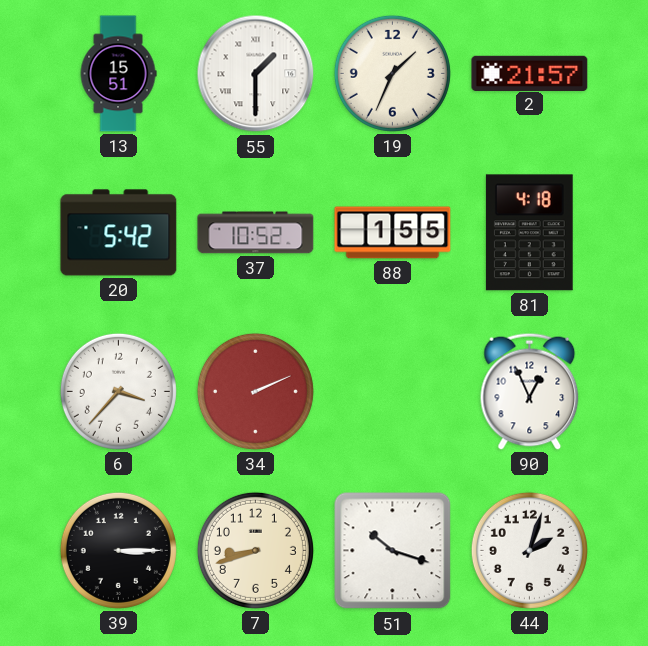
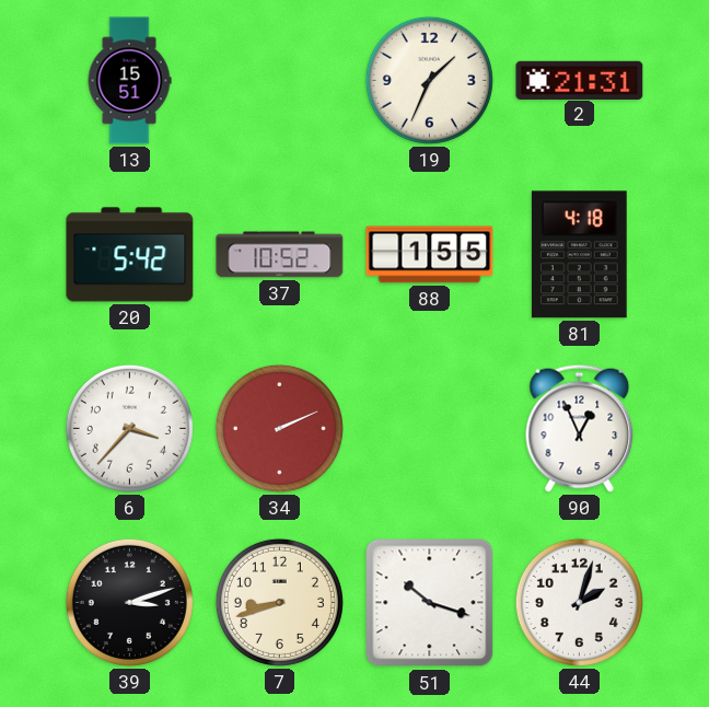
55: 1:30 -> none (256, 74)
2: 21:57 -> 21:31 (580, 80)
39: 3:15 -> 3:12 (129, 602)
